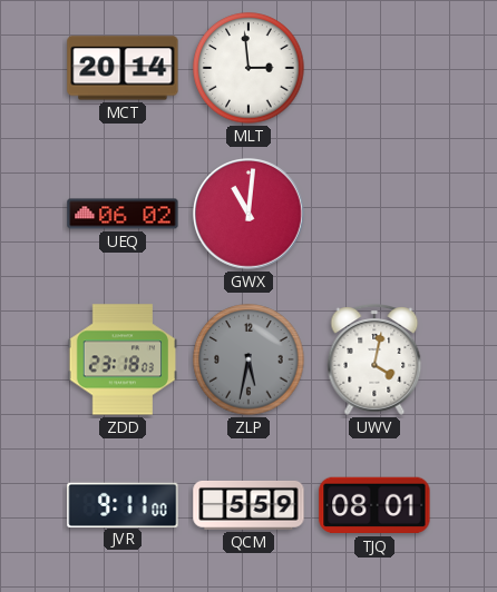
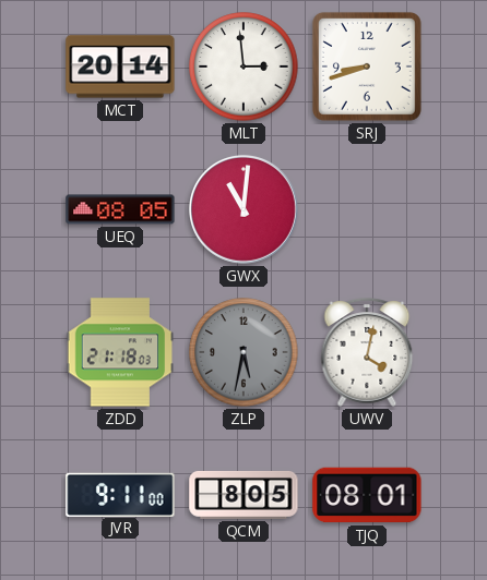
SRJ: none -> 8:42 (367, 67)
UEQ: 06:02 -> 08:05 (120, 209)
ZDD: 23:18 -> 21:18 (120, 352)
QCM: 5:59 -> 8:05 (243, 495)
